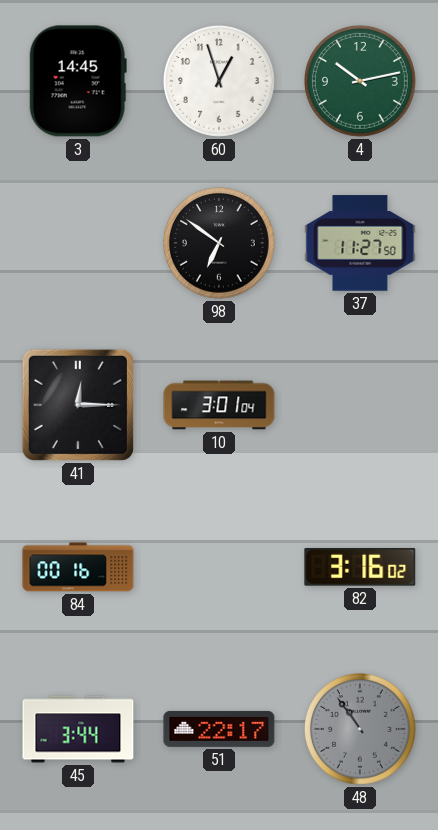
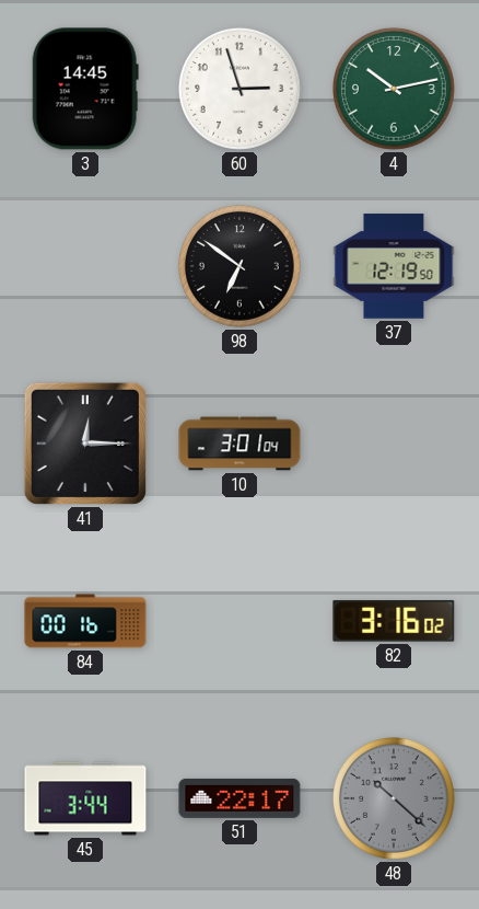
60: 12:57 -> 2:57 (240, 89)
37: 11:27 -> 12:19 (394, 266)
48: 10:54 -> 10:22 (394, 798)
